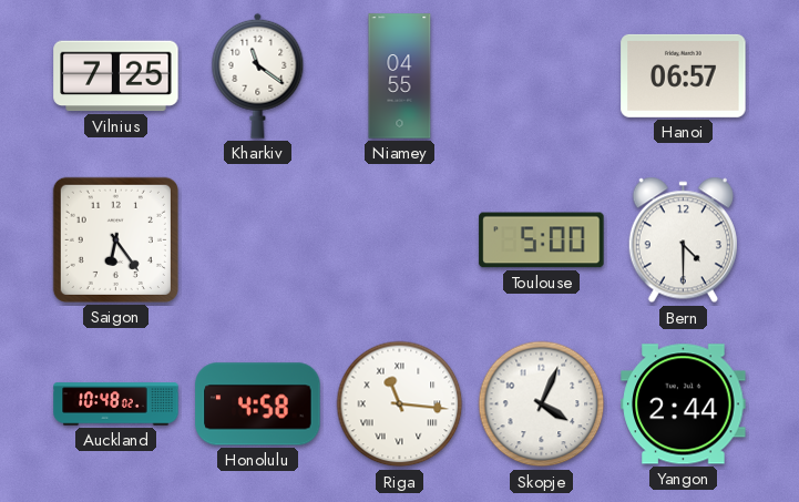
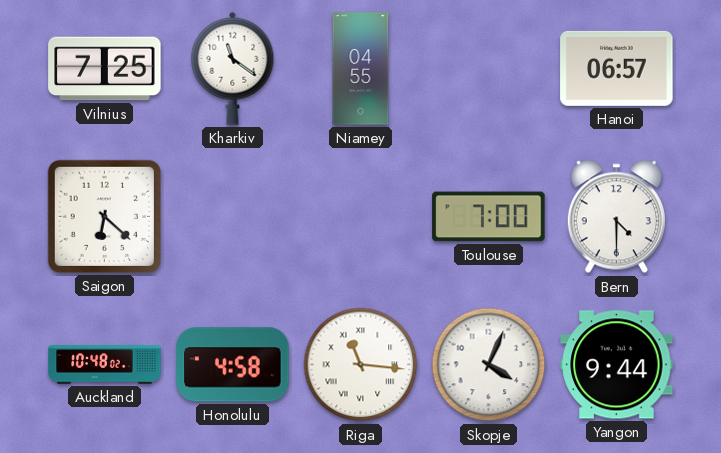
Saigon: 6:24 -> 6:22 (104, 216)
Toulouse: 5:00 -> 7:00 (489, 217)
Yangon: 2:44 -> 9:44 (617, 365)
